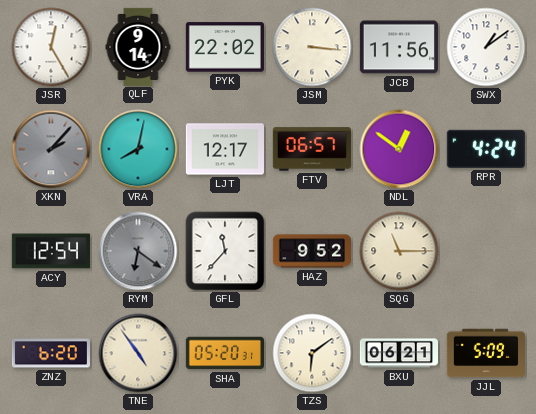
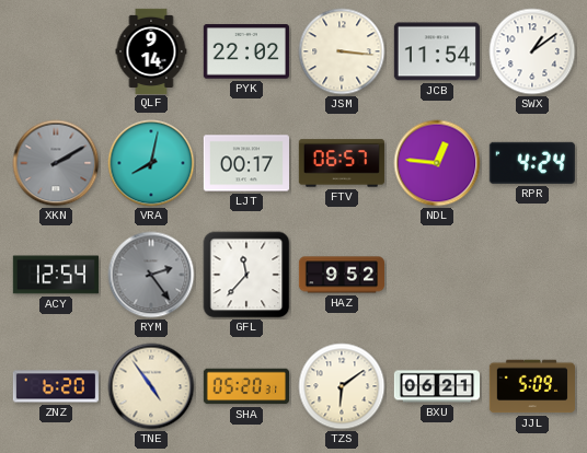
JSR: 12:25 -> none (51, 47)
JCB: 11:56 -> 11:54 (437, 51)
XKN: 2:07 -> 2:10 (56, 163)
LJT: 12:17 -> 00:17 (245, 163)
NDL: 12:51 -> 12:46 (437, 163)
RYM: 6:21 -> 2:24 (151, 275)
SQG: 11:15 -> none (399, 251)
